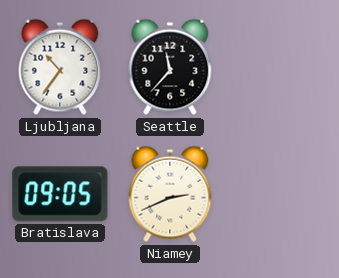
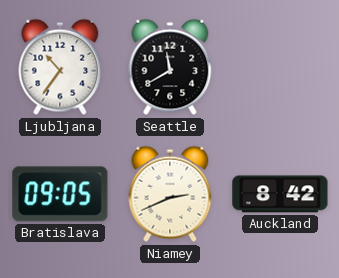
Seattle: 11:37 -> 11:40 (170, 67)
Auckland: none -> 8:42 (280, 194)
